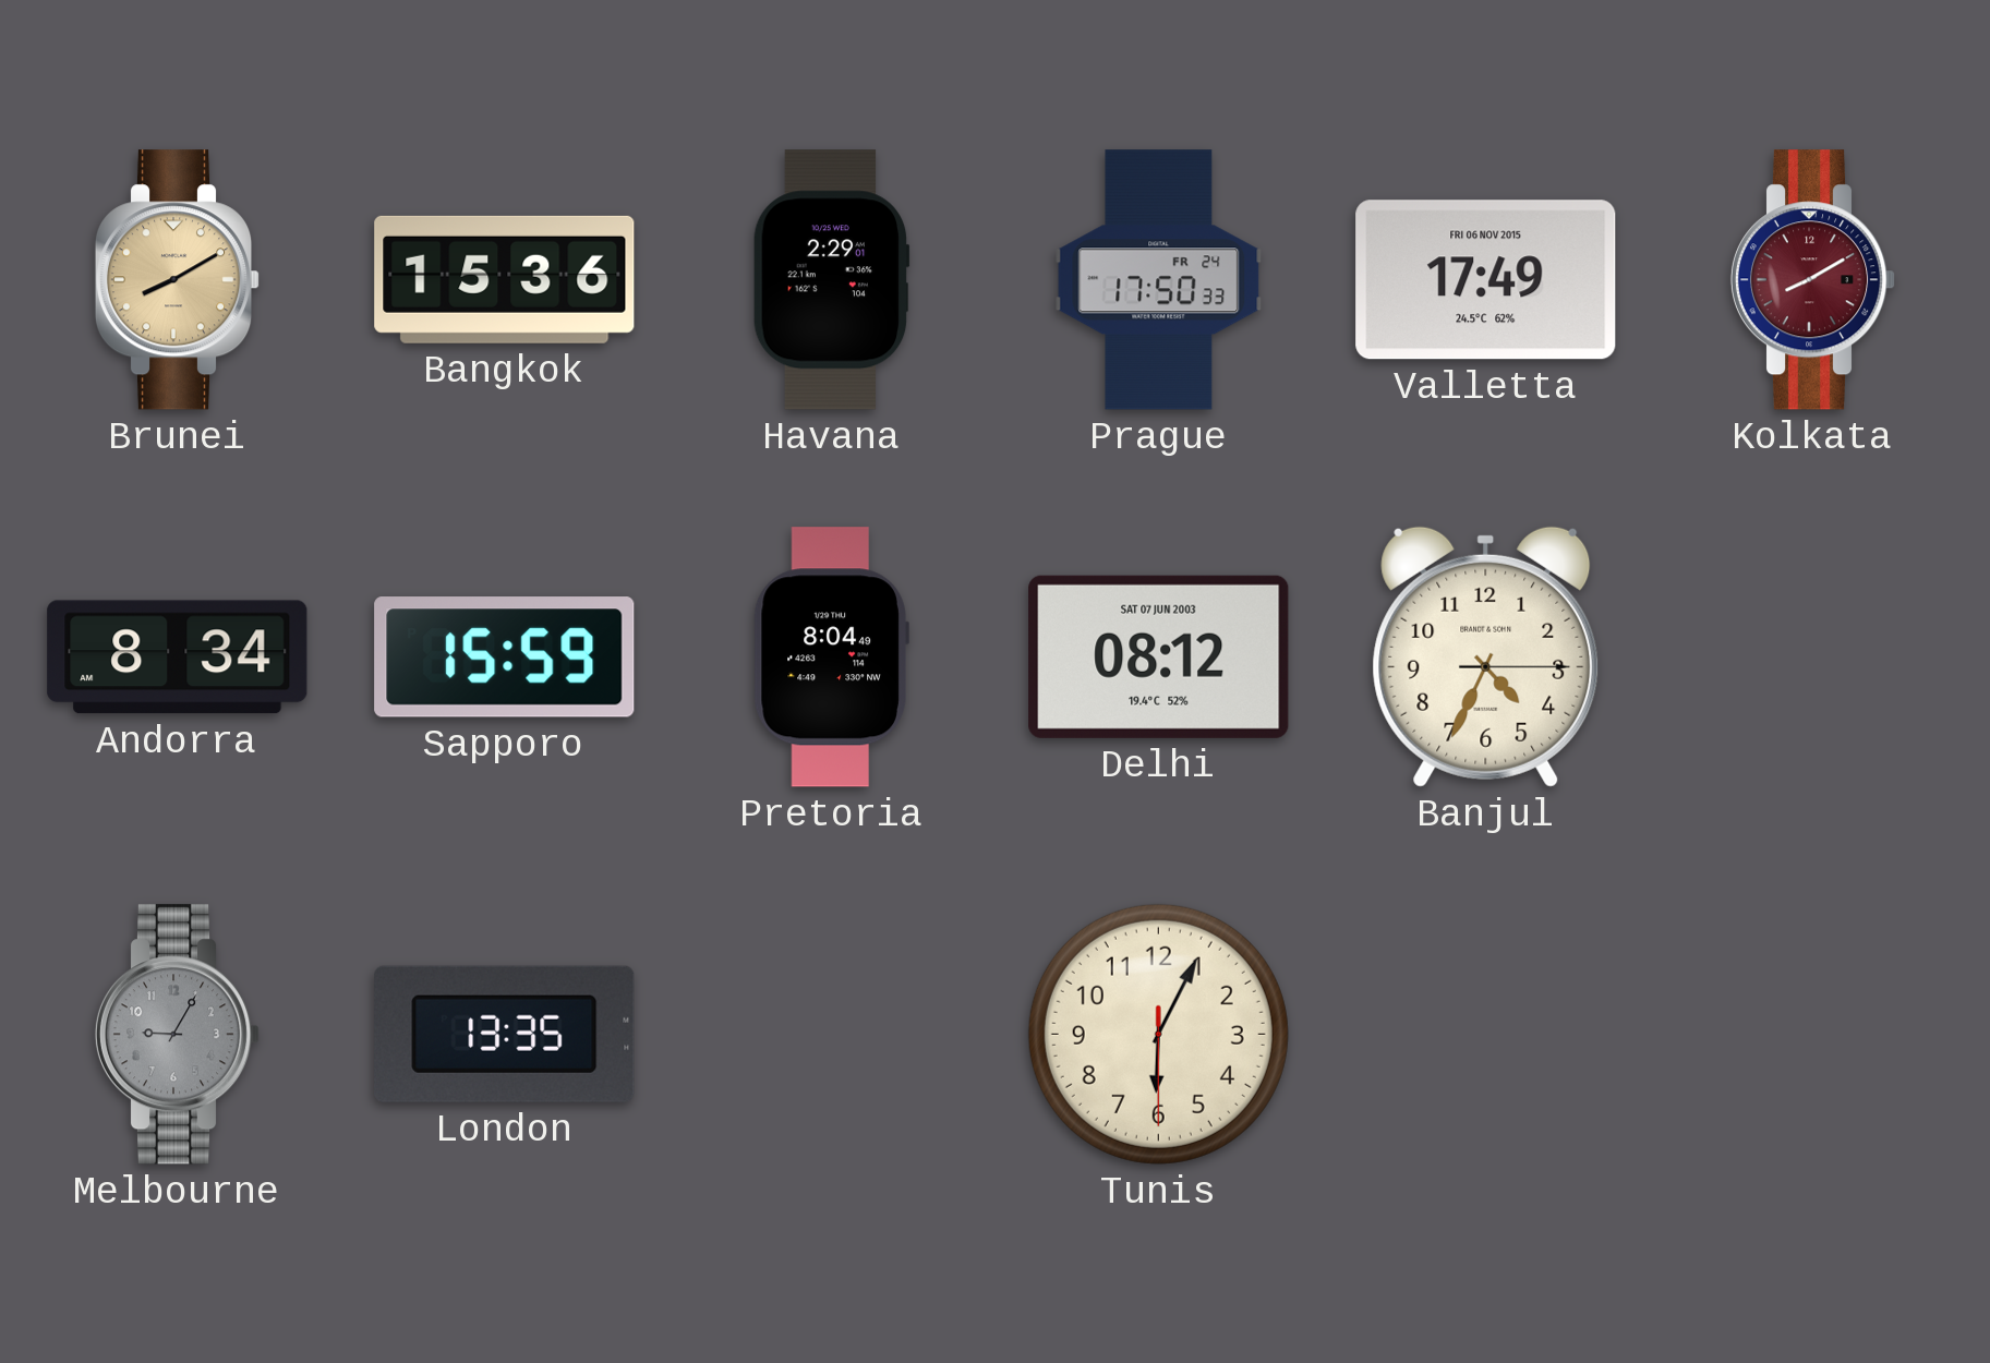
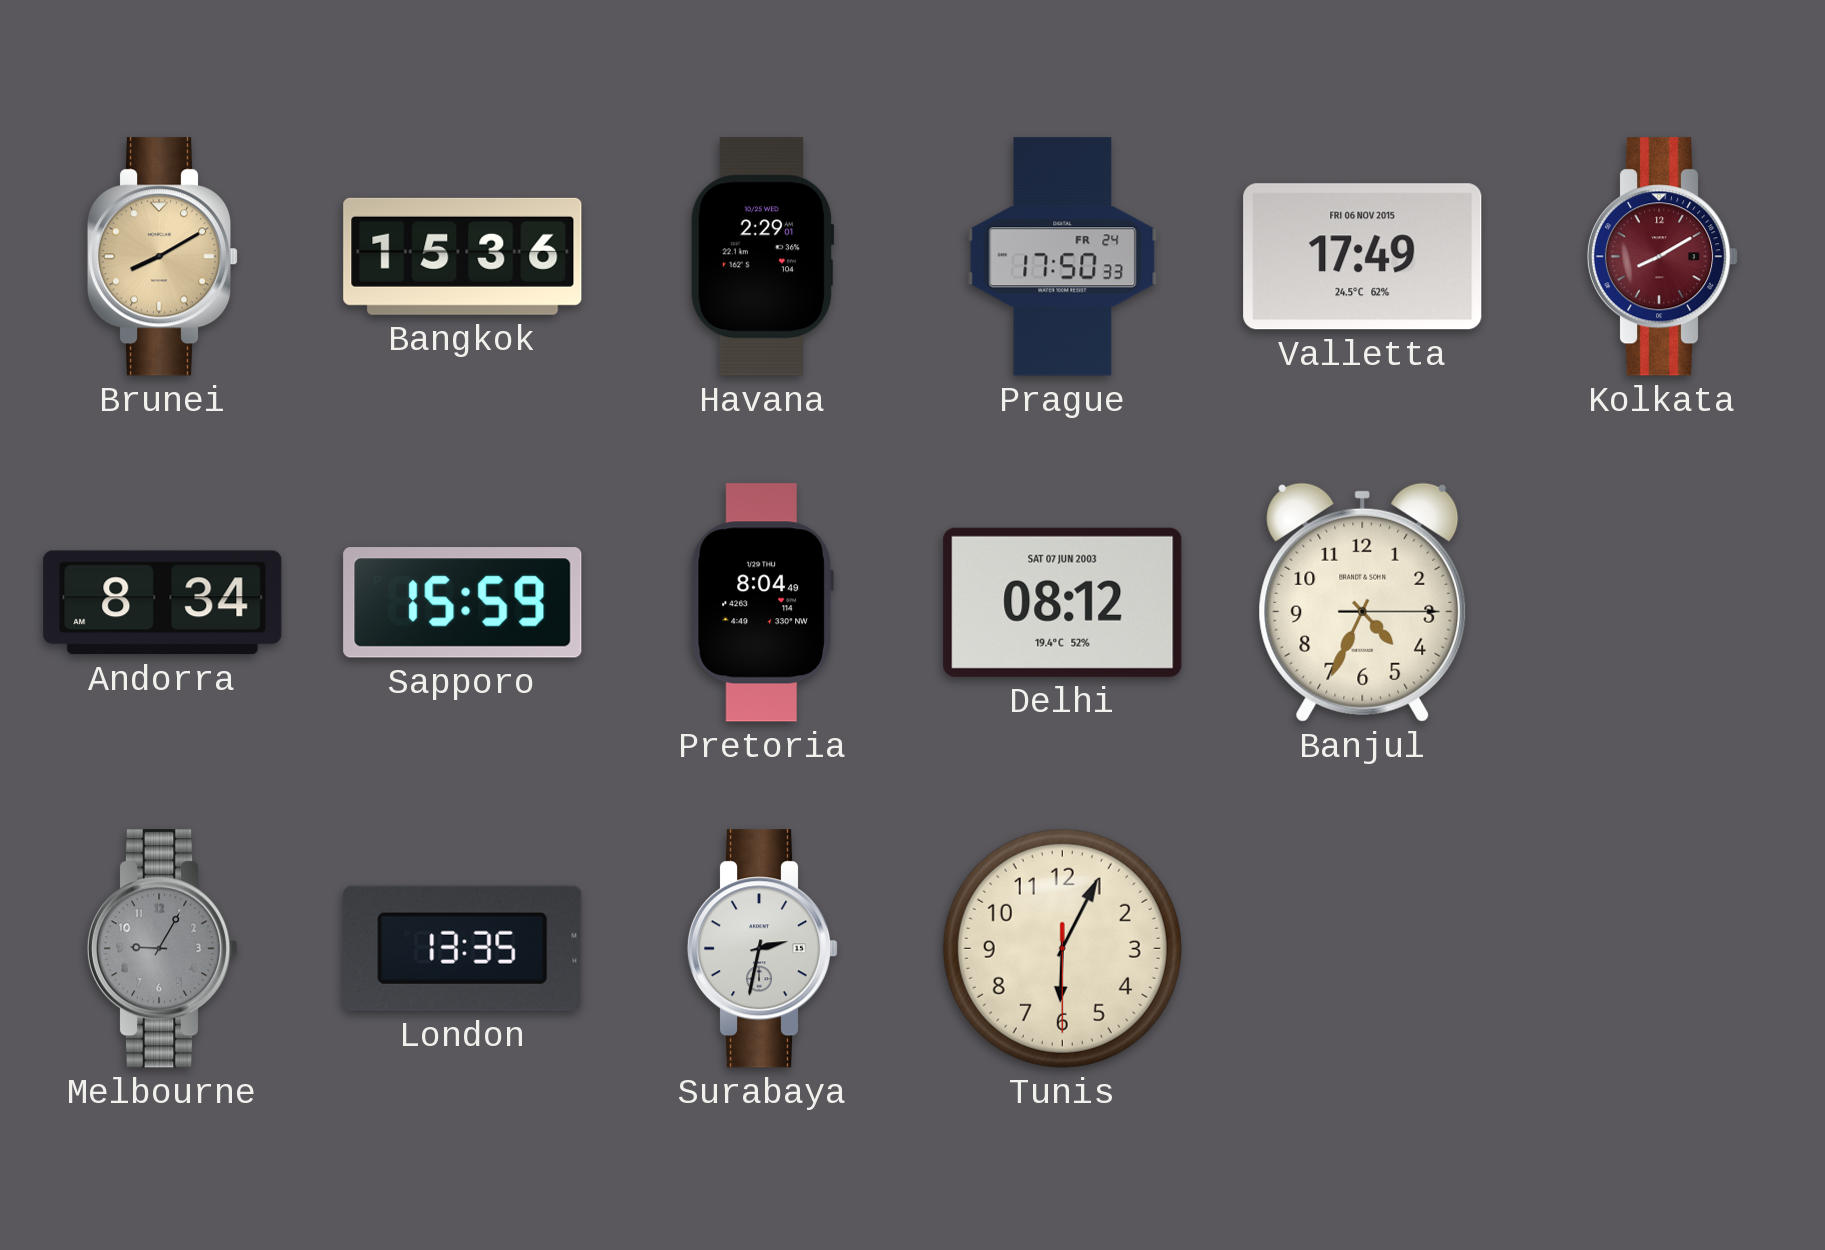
Surabaya: none -> 2:32 (763, 949)
